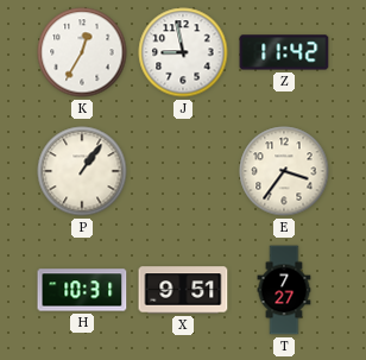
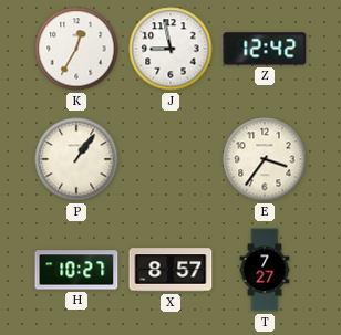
Z: 11:42 -> 12:42 (265, 49)
H: 10:31 -> 10:27 (76, 270)
X: 9:51 -> 8:57 (170, 270)
